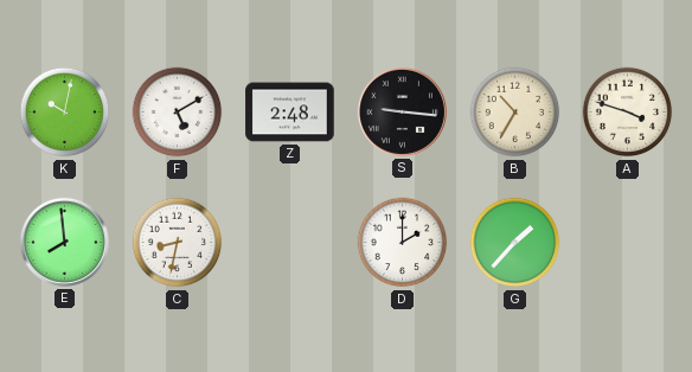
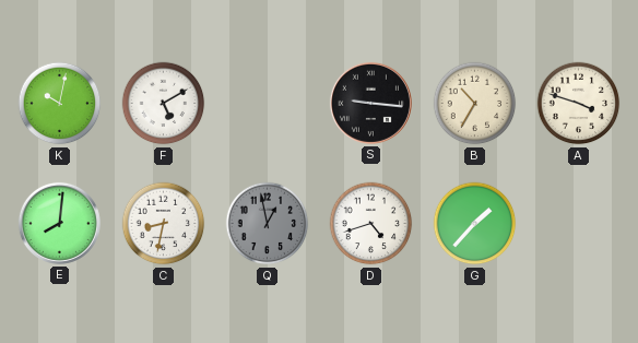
Z: 2:48 -> none (290, 113)
E: 7:59 -> 8:01 (59, 223)
Q: none -> 12:58 (268, 224)
D: 2:00 -> 4:42 (371, 224)
